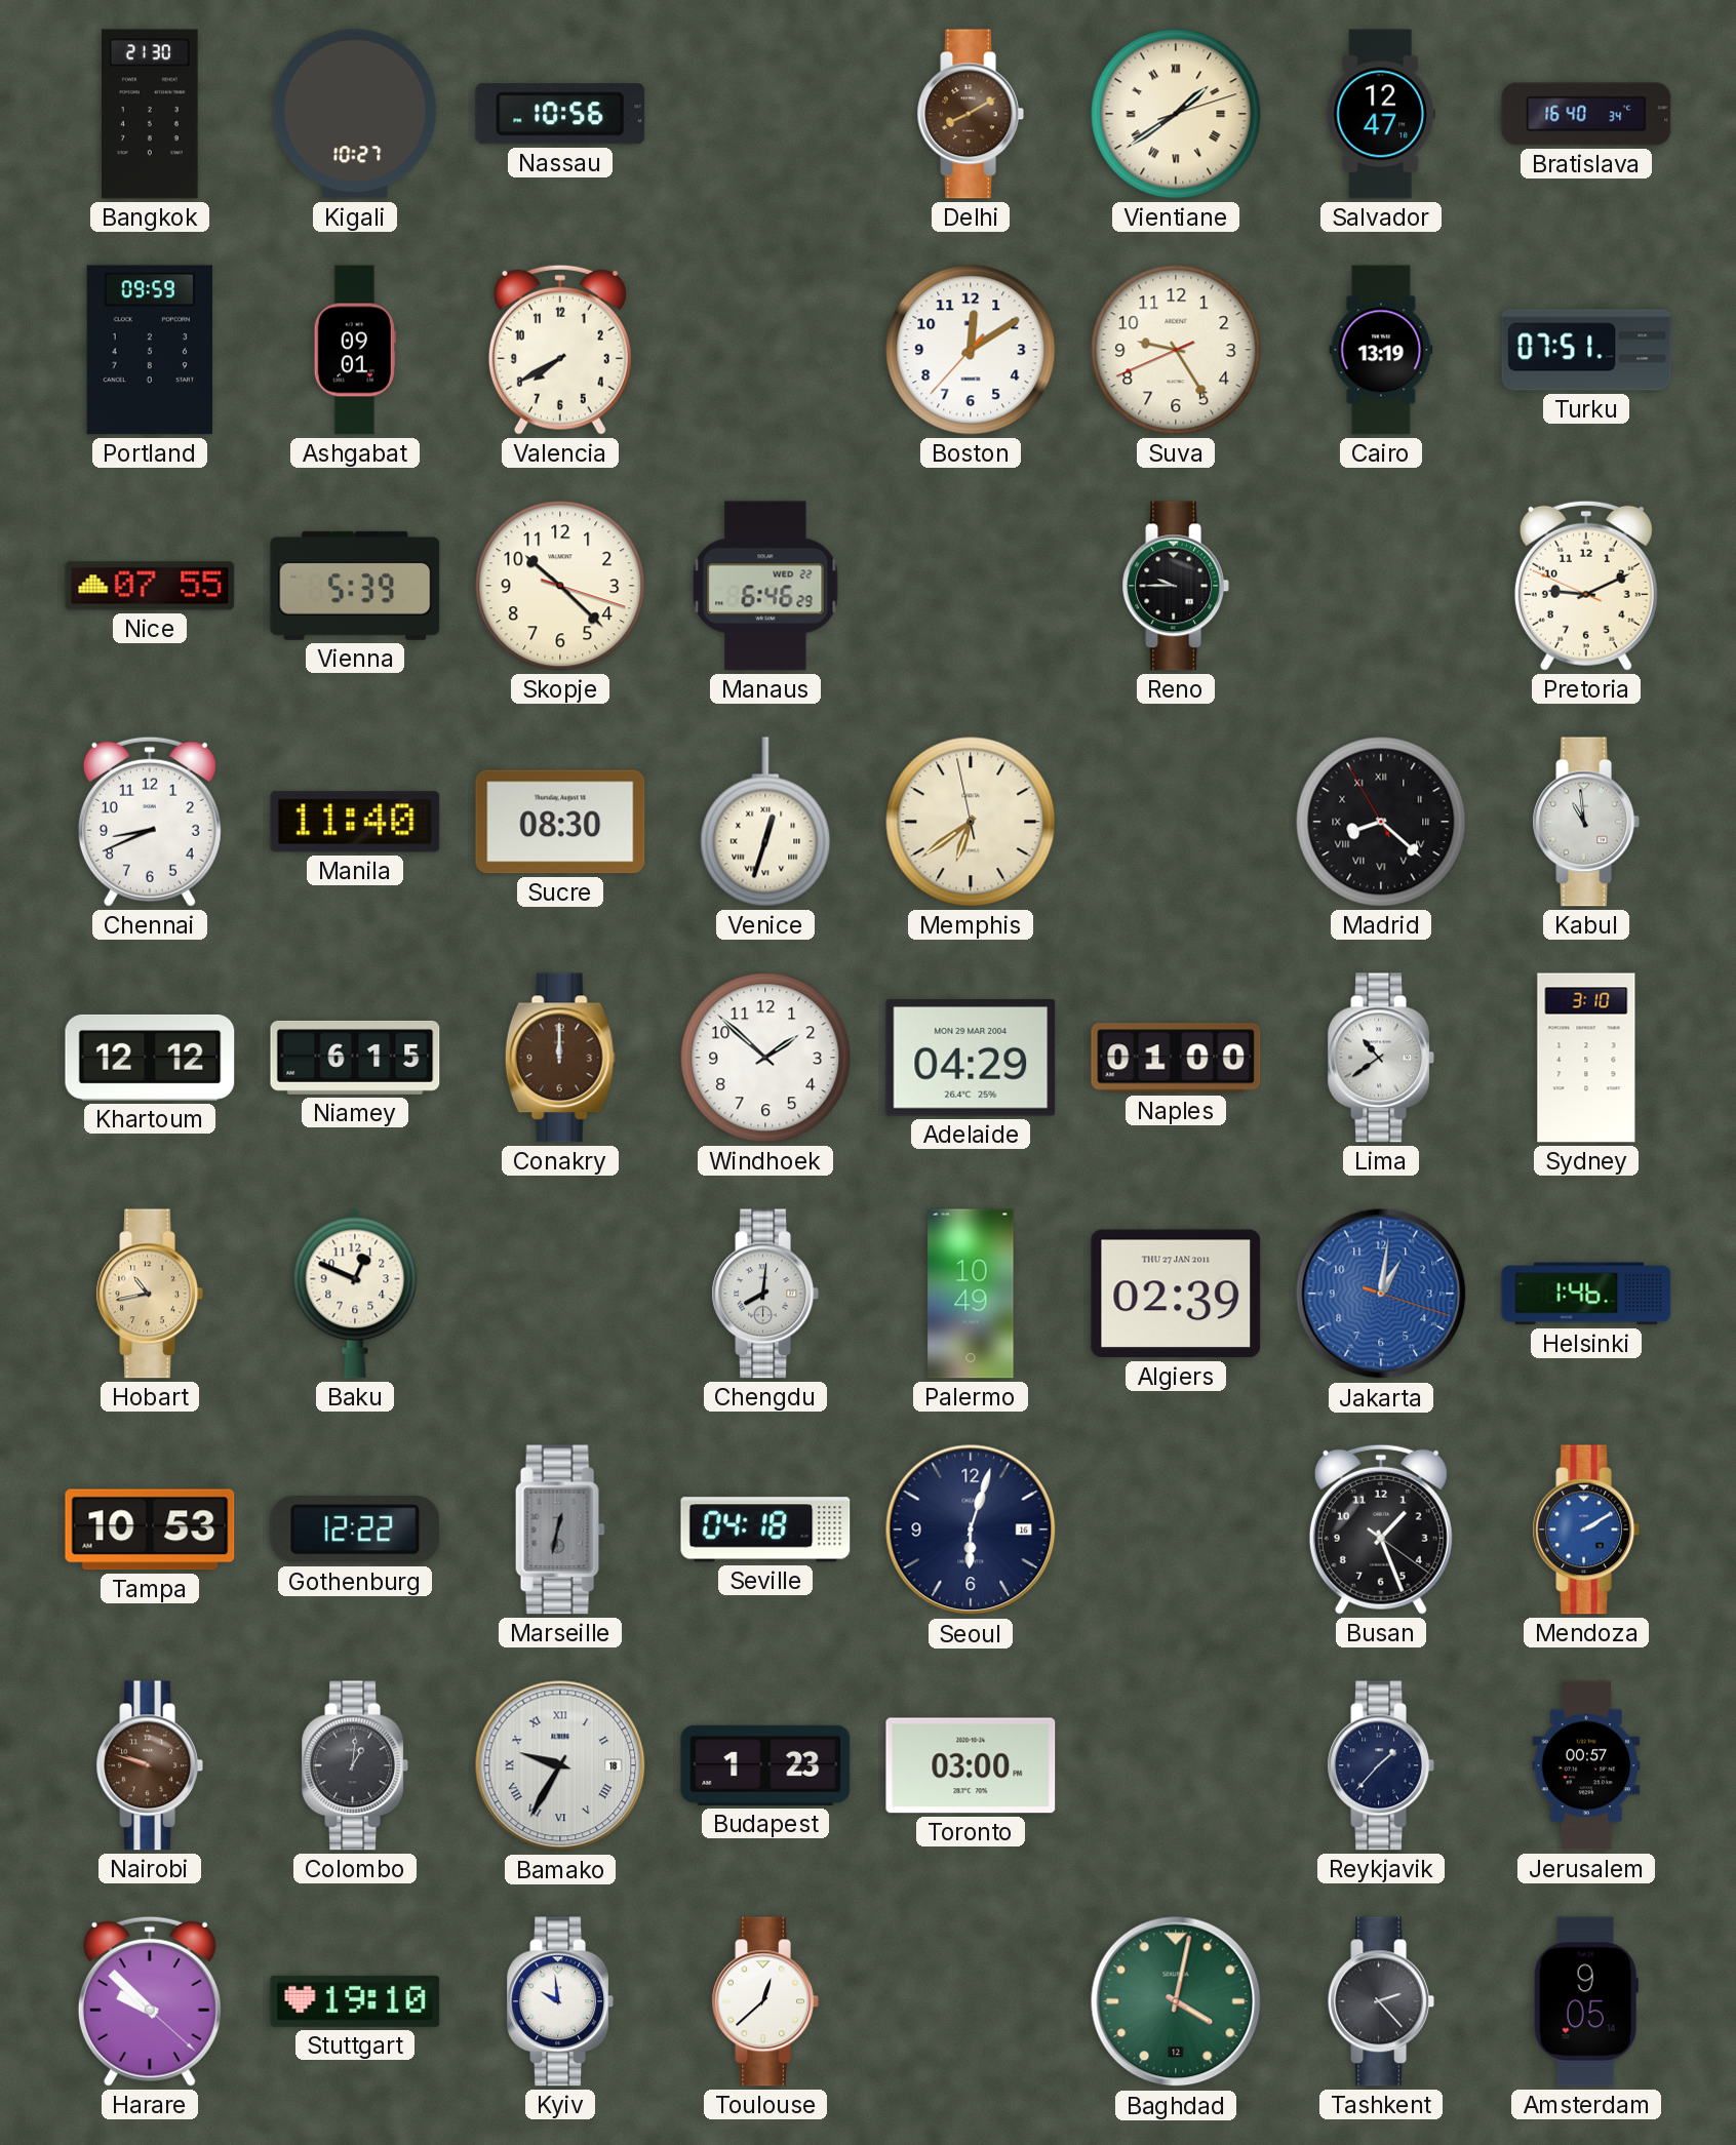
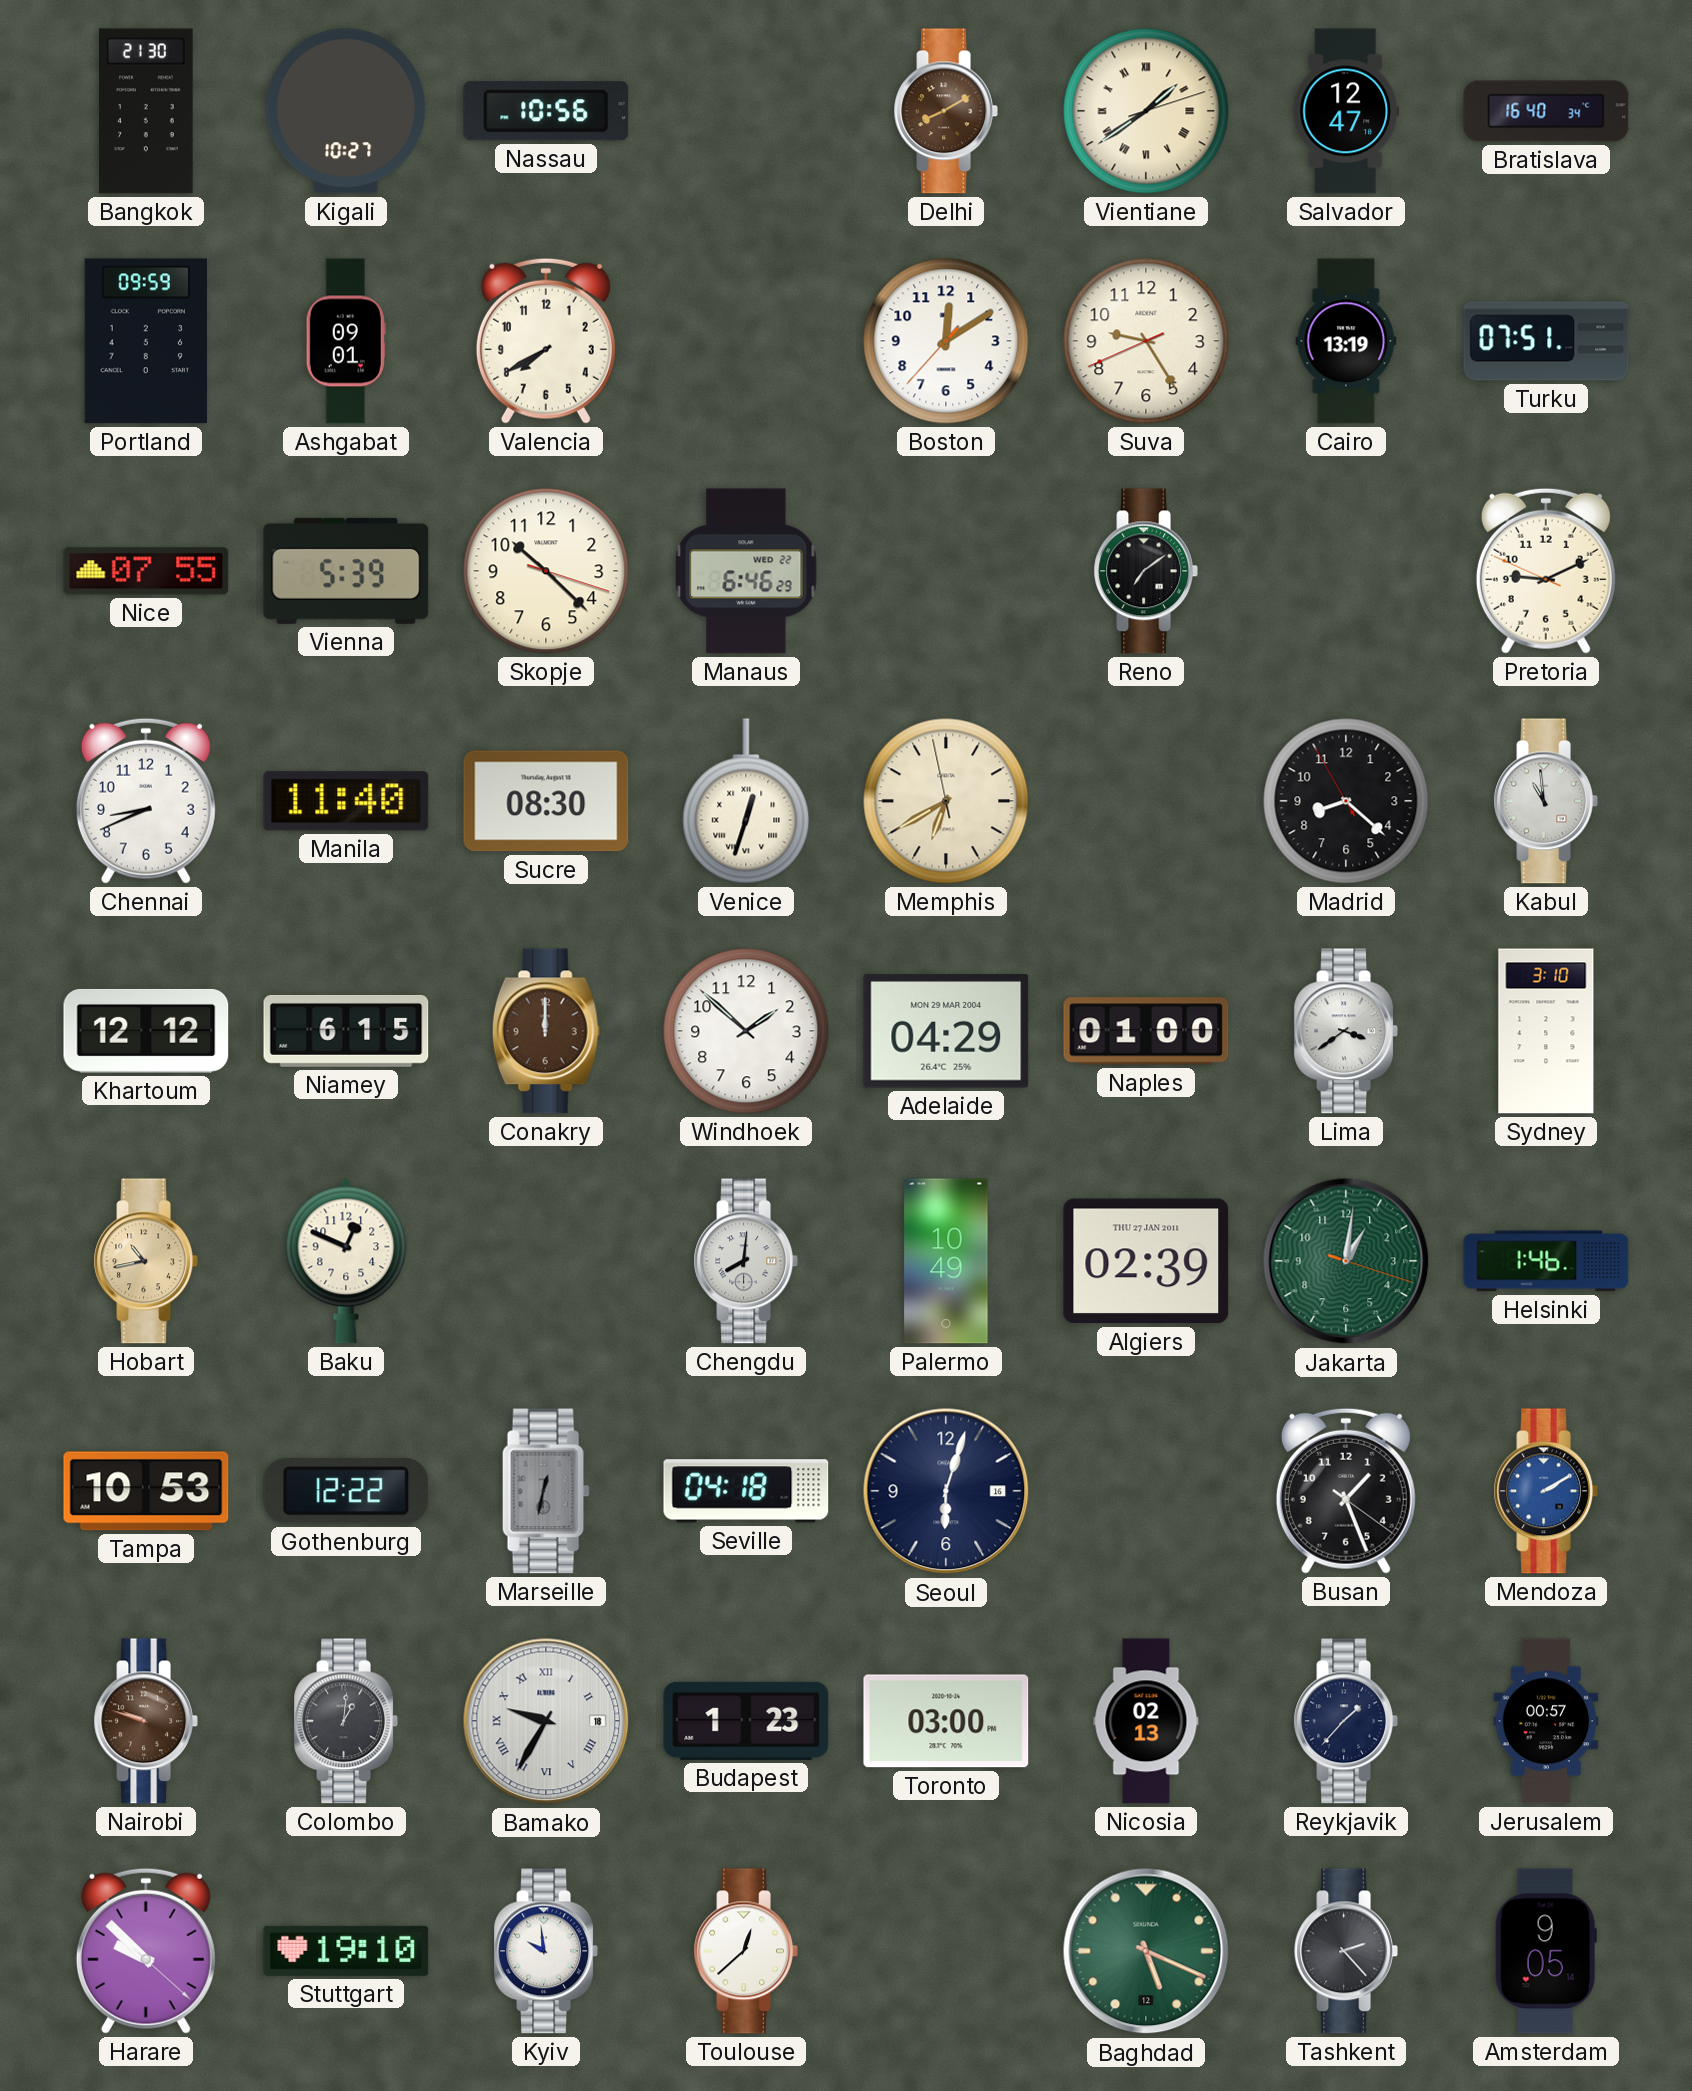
Reno: 9:45 -> 7:09 (1145, 571)
Memphis: 6:38 -> 6:39 (946, 801)
Madrid numerals: Roman -> Arabic (1346, 801)
Lima: 10:39 -> 3:39 (1345, 1031)
Jakarta dial: blue -> green (1346, 1261)
Nicosia: none -> 02:13 (1146, 1721)
Baghdad: 4:02 -> 5:19 (1146, 1951)
